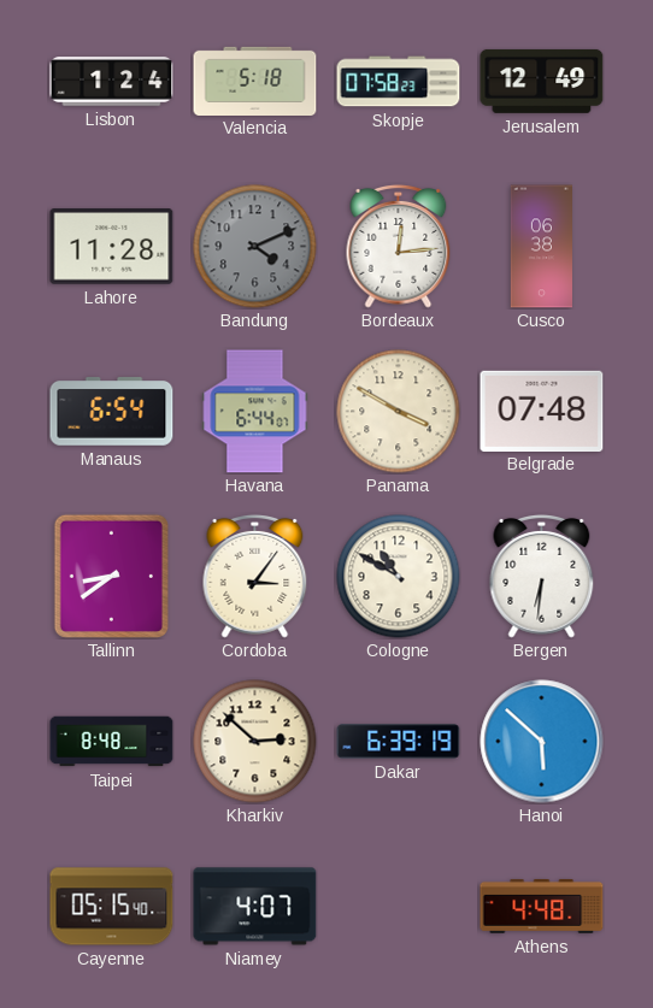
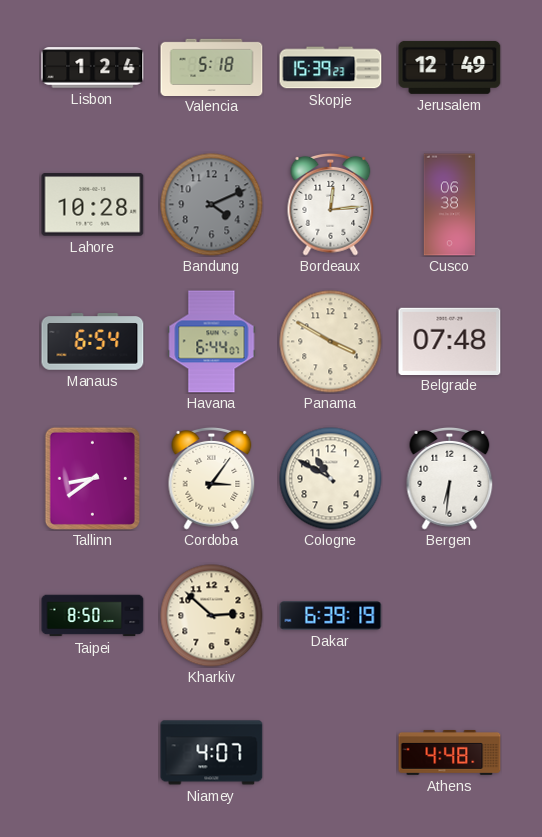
Skopje: 07:58 -> 15:39 (331, 68)
Lahore: 11:28 -> 10:28 (93, 205)
Taipei: 8:48 -> 8:50 (93, 616)
Hanoi: 5:52 -> none (542, 742)
Cayenne: 05:15 -> none (112, 907)
